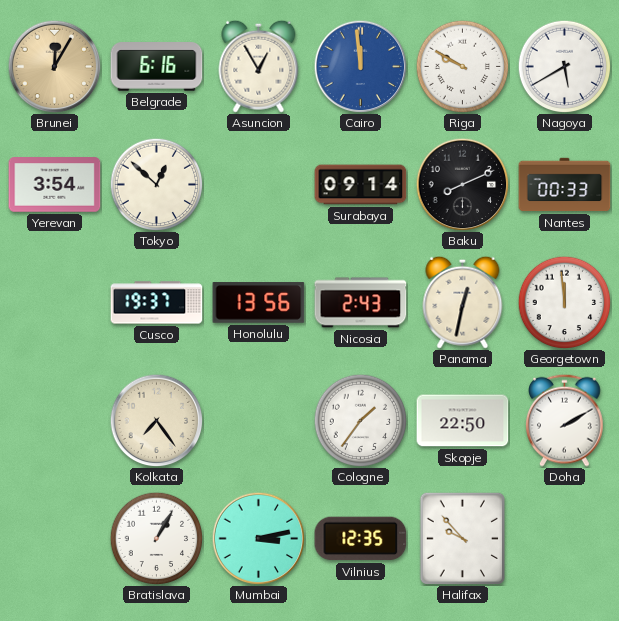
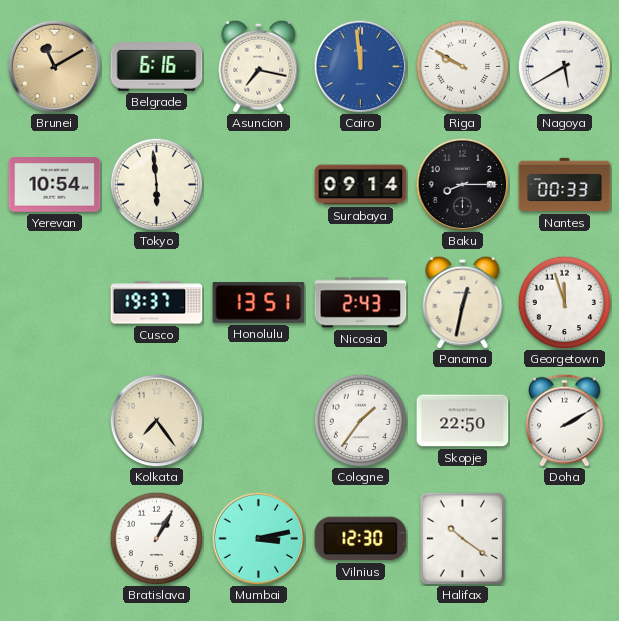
Brunei: 12:05 -> 11:10 (54, 66)
Asuncion: 12:55 -> 7:17 (259, 66)
Yerevan: 3:54 -> 10:54 (55, 185)
Tokyo: 12:52 -> 5:59 (156, 184)
Baku: 8:11 -> 8:15 (462, 184)
Honolulu: 13:56 -> 13:51 (259, 303)
Georgetown: 11:59 -> 11:57 (564, 302)
Vilnius: 12:35 -> 12:30 (361, 539)
Halifax: 9:53 -> 10:21 (462, 538)
